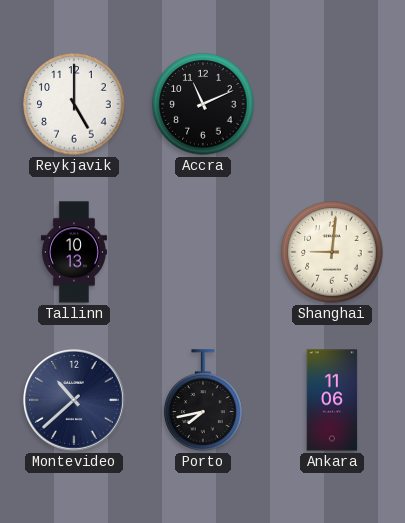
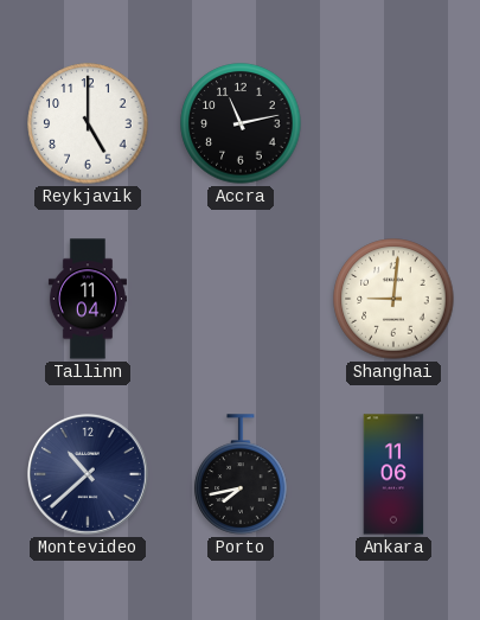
Accra: 11:11 -> 11:13 (241, 123)
Tallinn: 10:13 -> 11:04 (88, 299)
